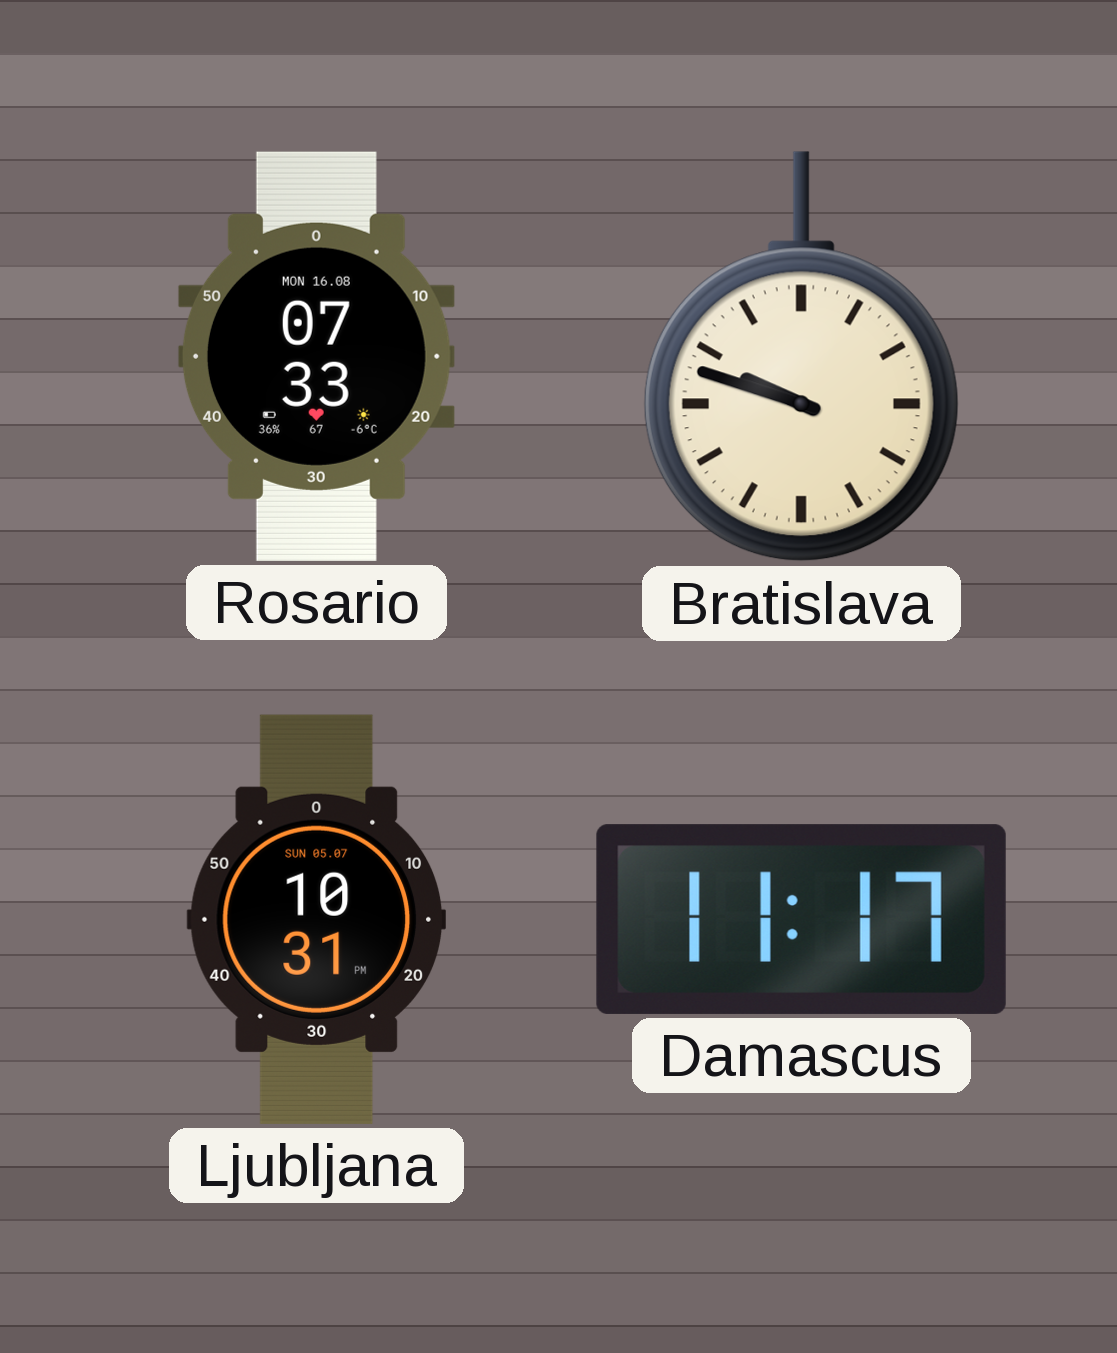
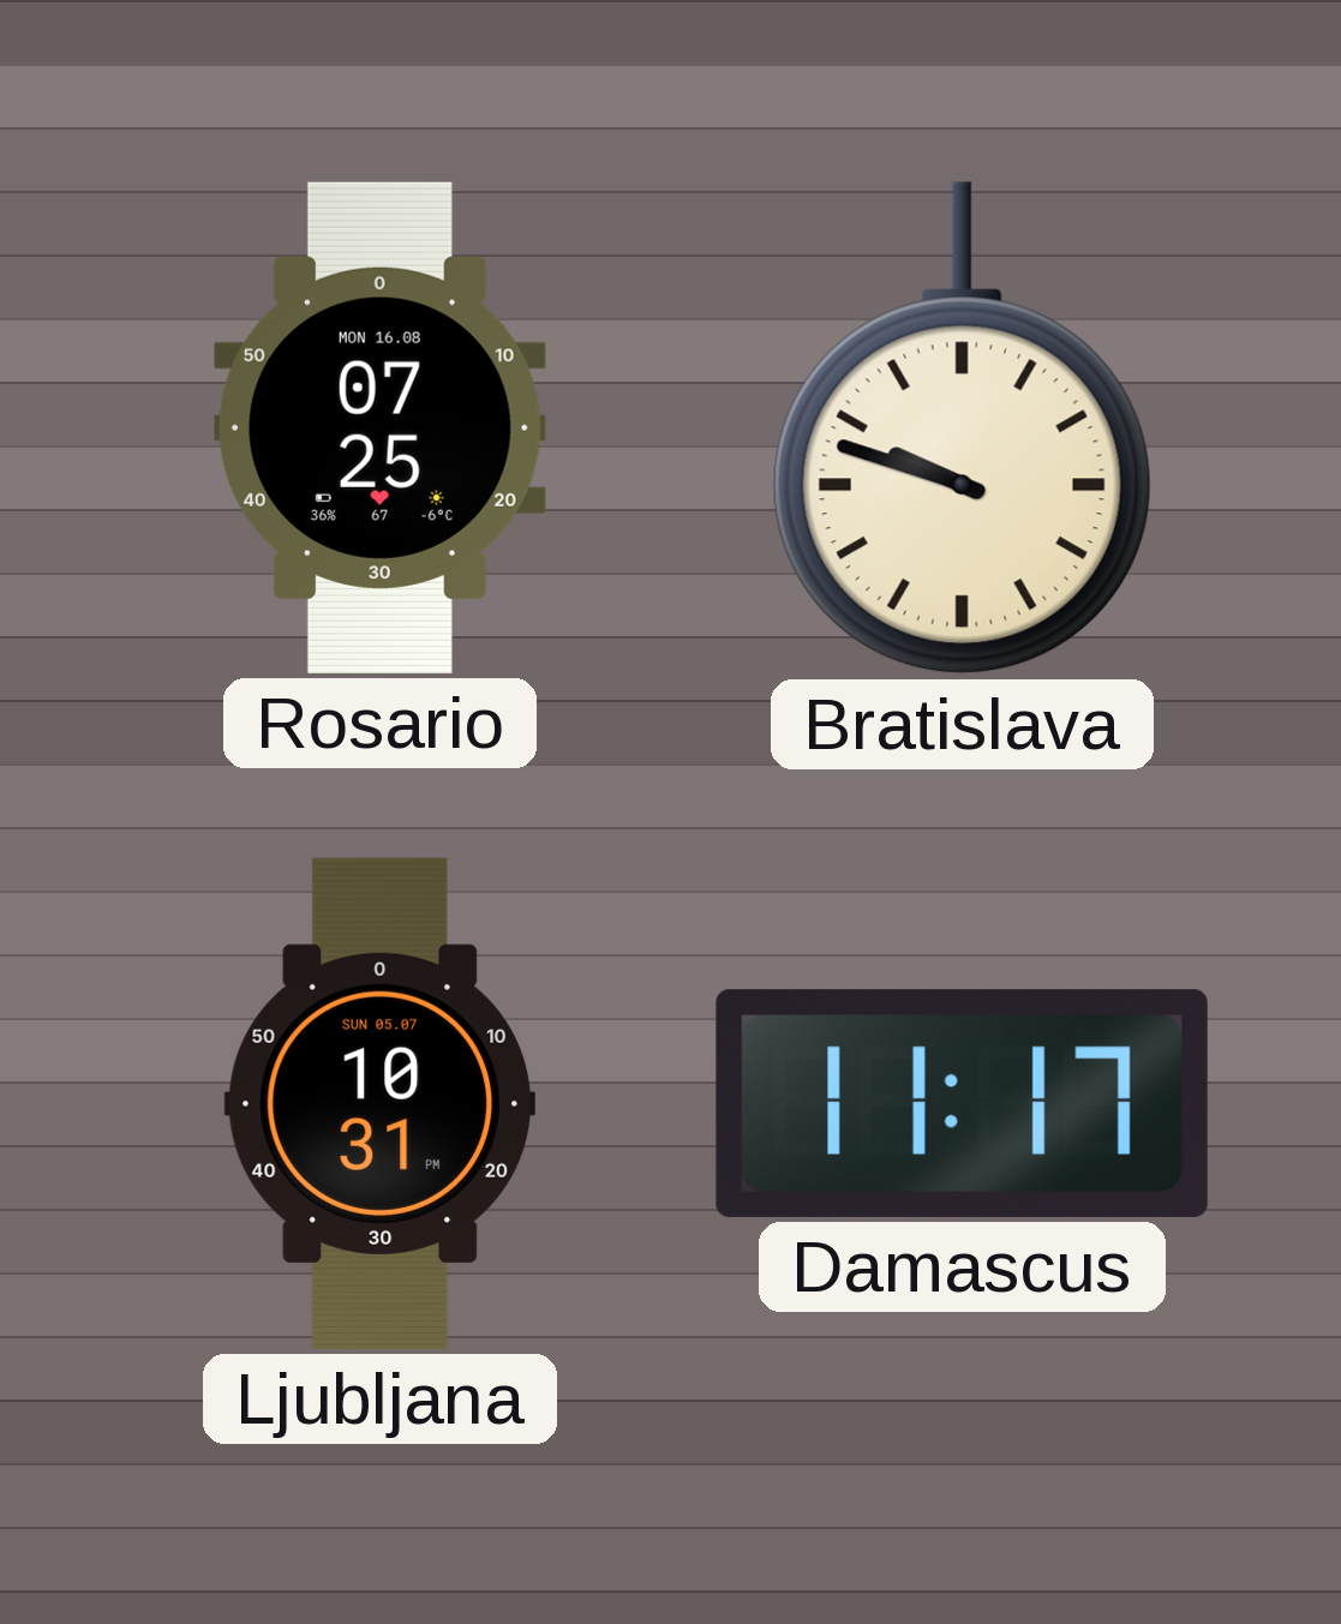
Rosario: 07:33 -> 07:25 (379, 427)
